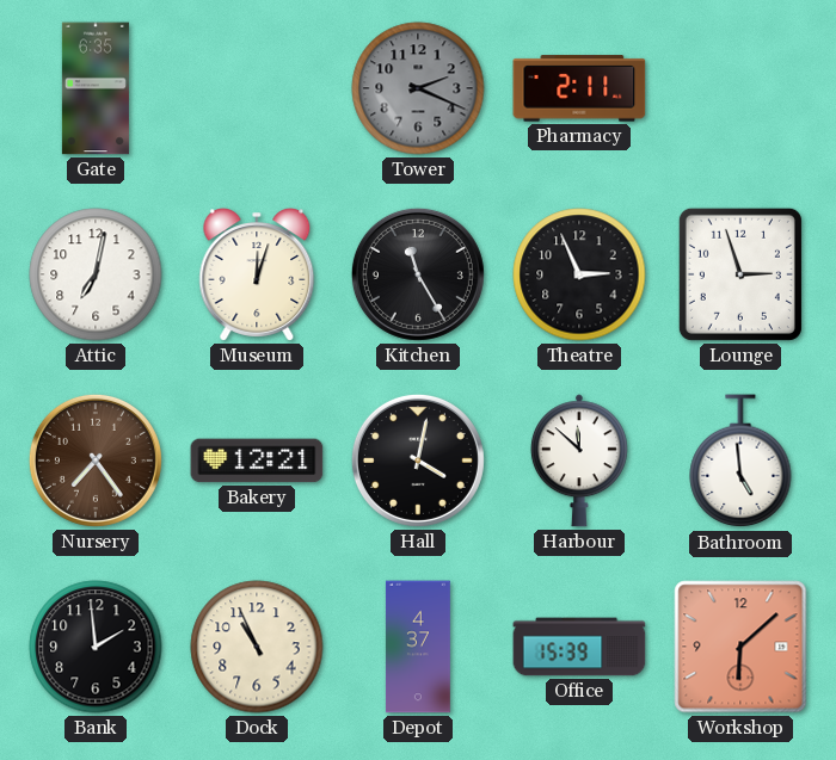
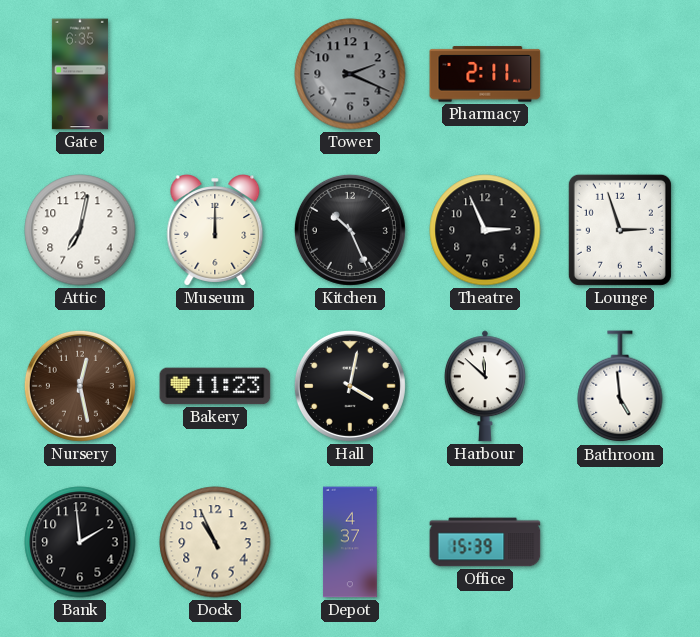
Museum: 12:03 -> 12:00 (215, 230)
Kitchen: 11:25 -> 10:26 (350, 230)
Nursery: 7:24 -> 12:28 (80, 386)
Bakery: 12:21 -> 11:23 (215, 386)
Workshop: 6:08 -> none (740, 647)
